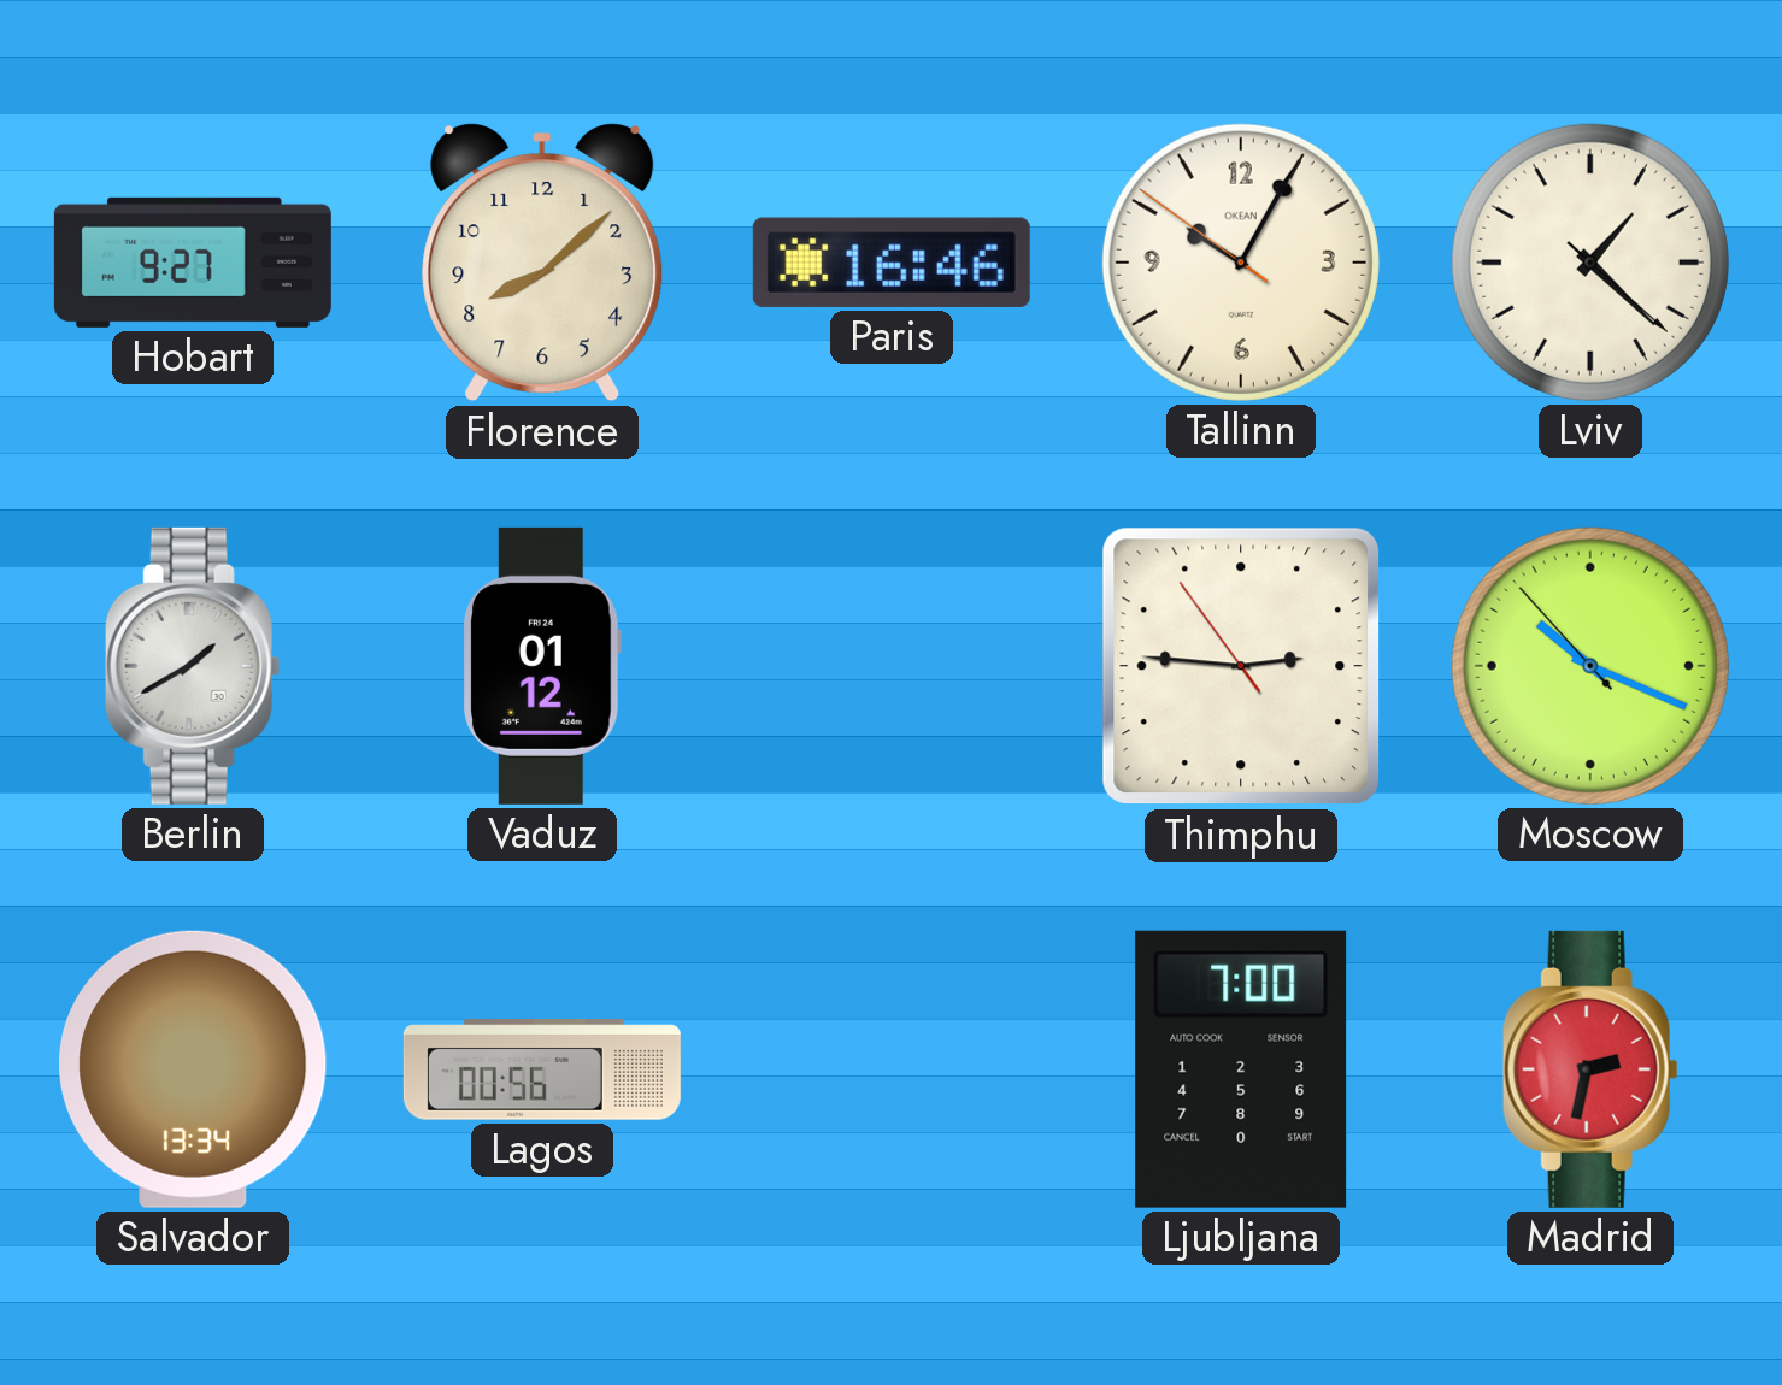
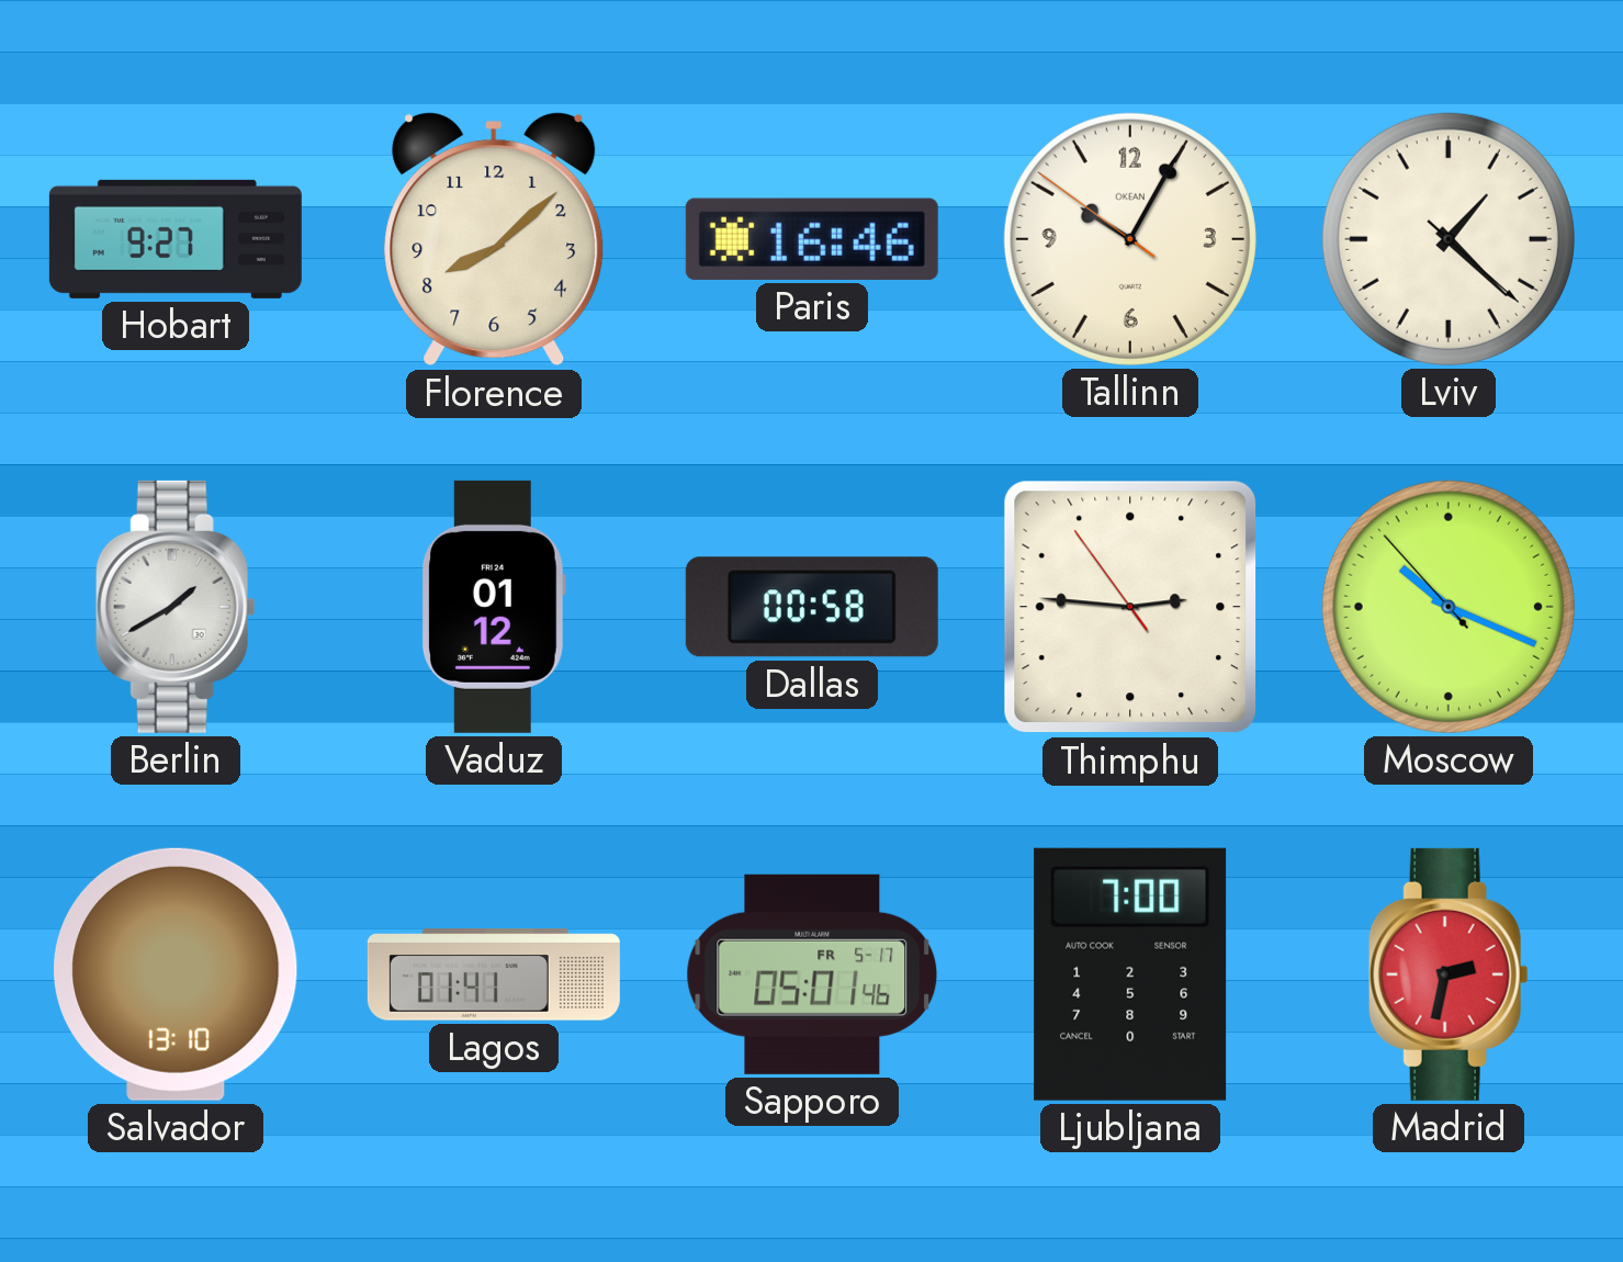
Dallas: none -> 00:58 (812, 607)
Salvador: 13:34 -> 13:10 (176, 974)
Lagos: 00:56 -> 01:41 (494, 974)
Sapporo: none -> 05:01 (812, 974)
